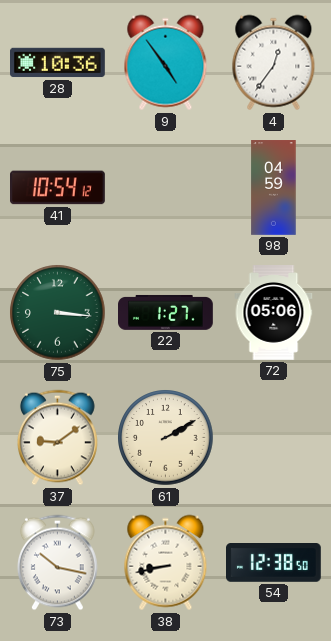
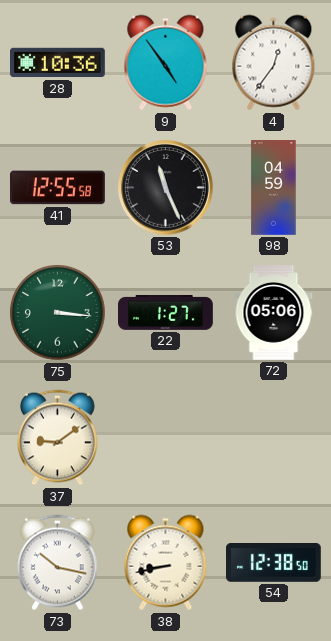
41: 10:54 -> 12:55 (58, 188)
53: none -> 11:26 (165, 187)
61: 2:10 -> none (166, 438)
